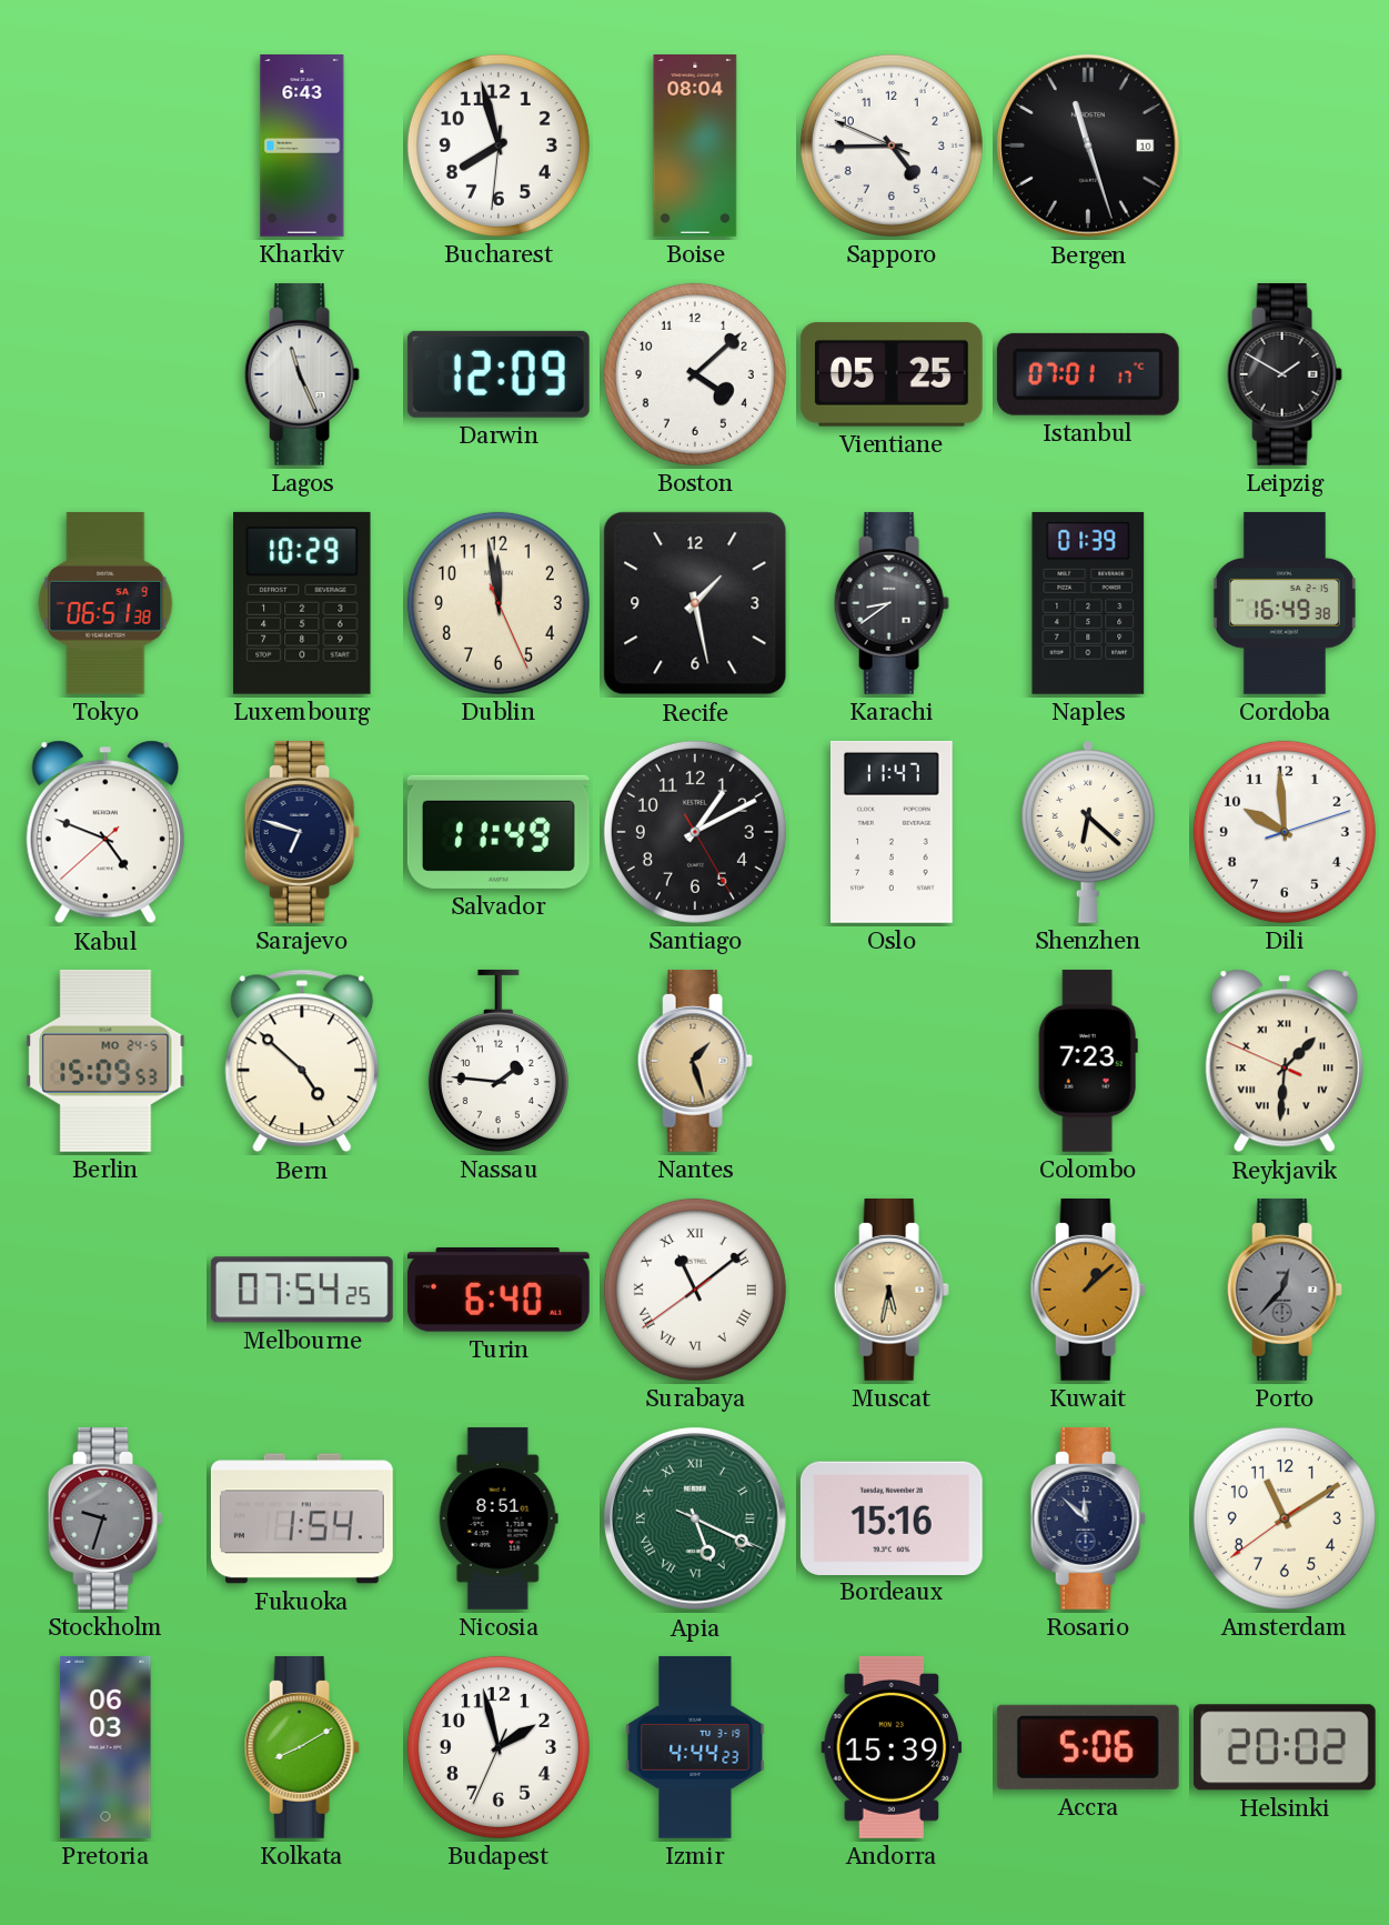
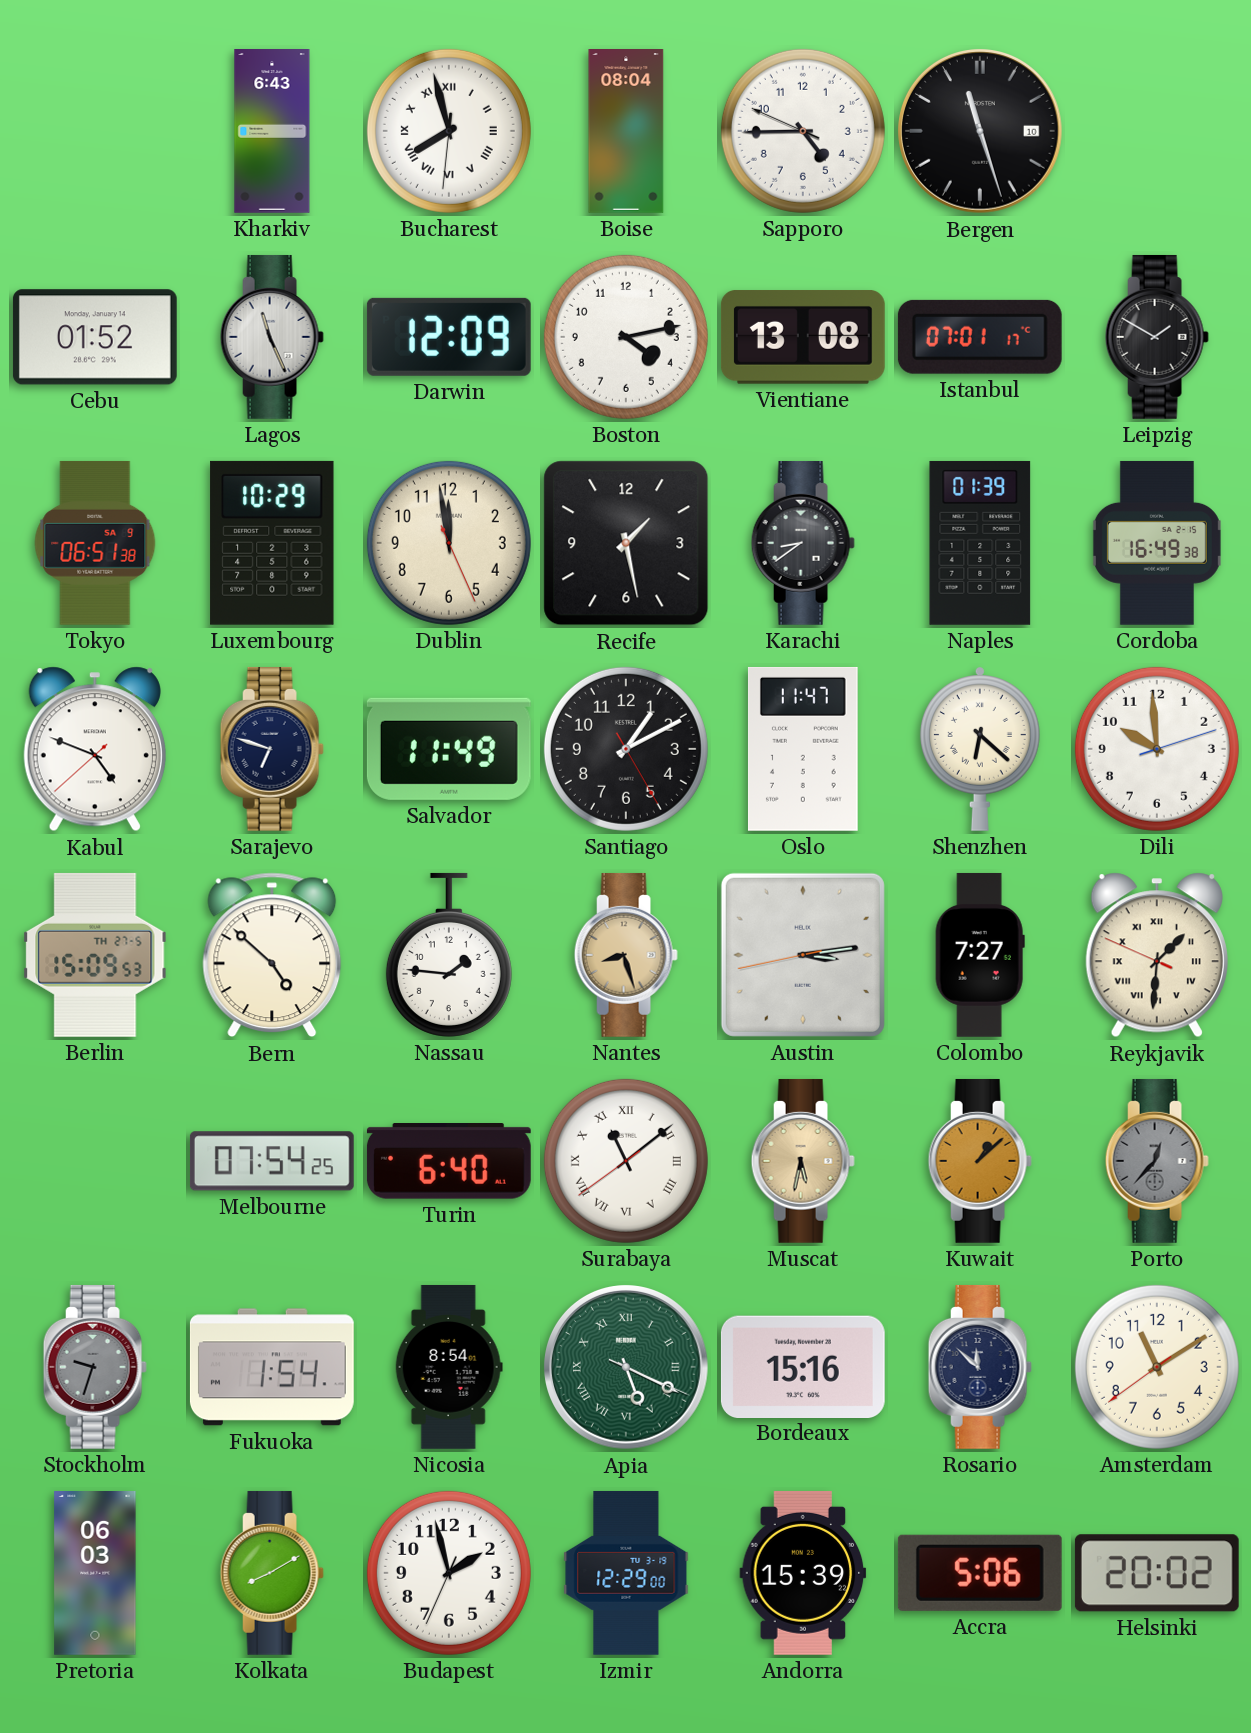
Bucharest numerals: Arabic -> Roman (449, 131)
Cebu: none -> 01:52 (95, 337)
Boston: 4:08 -> 4:13 (626, 337)
Vientiane: 05:25 -> 13:08 (803, 338)
Berlin date: MO 24-5 -> TH 27-5 (95, 955)
Nantes: 1:27 -> 8:27 (626, 955)
Austin: none -> 3:13 (803, 955)
Colombo: 7:23 -> 7:27 (980, 955)
Nicosia: 8:51 -> 8:54 (449, 1367)
Izmir: 4:44 -> 12:29 (626, 1573)
